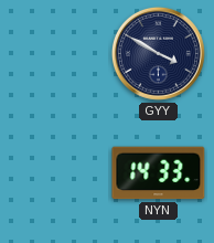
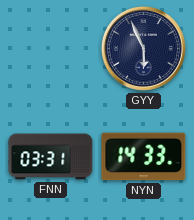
GYY: 3:50 -> 5:56 (143, 48)
FNN: none -> 03:31 (51, 157)
